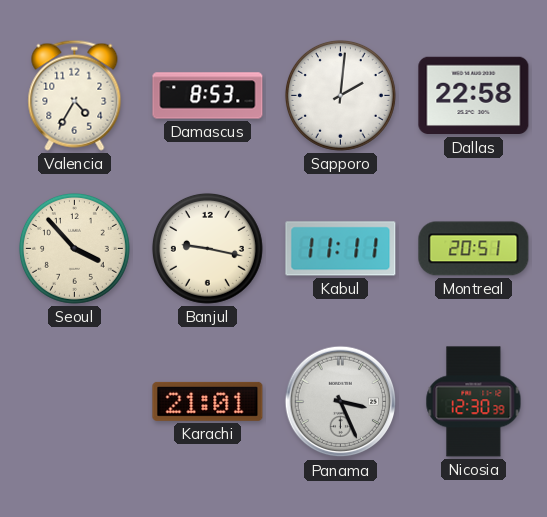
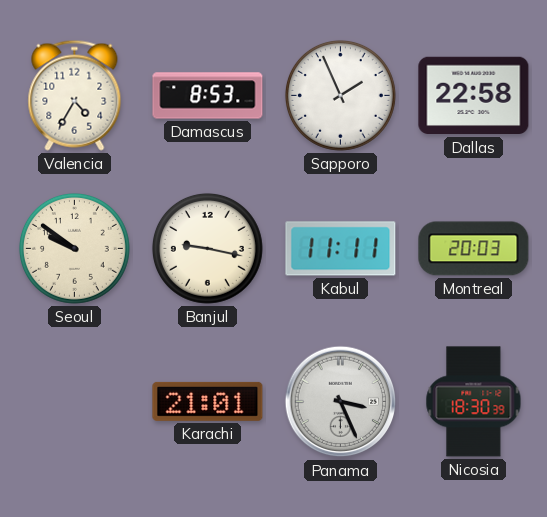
Sapporo: 2:01 -> 1:56 (340, 95)
Seoul: 3:53 -> 9:51 (74, 248)
Montreal: 20:51 -> 20:03 (474, 249)
Nicosia: 12:30 -> 18:30 (474, 402)
